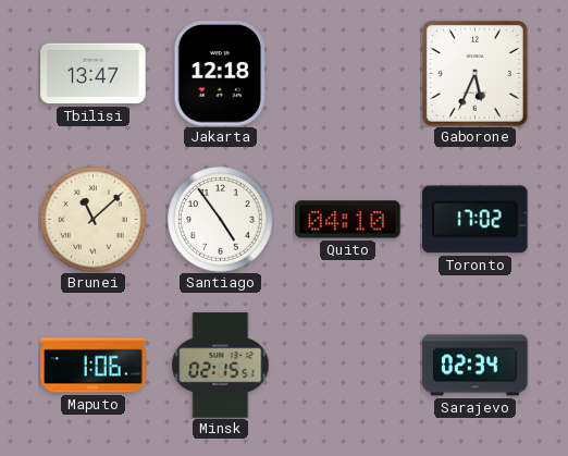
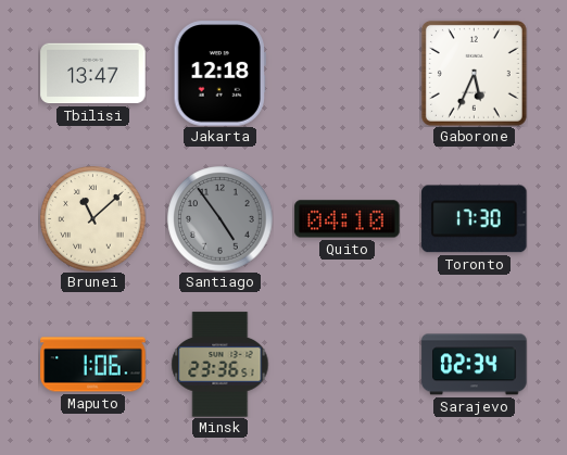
Santiago dial: white -> grey (220, 219)
Toronto: 17:02 -> 17:30 (475, 219)
Minsk: 02:15 -> 23:36 (220, 365)
